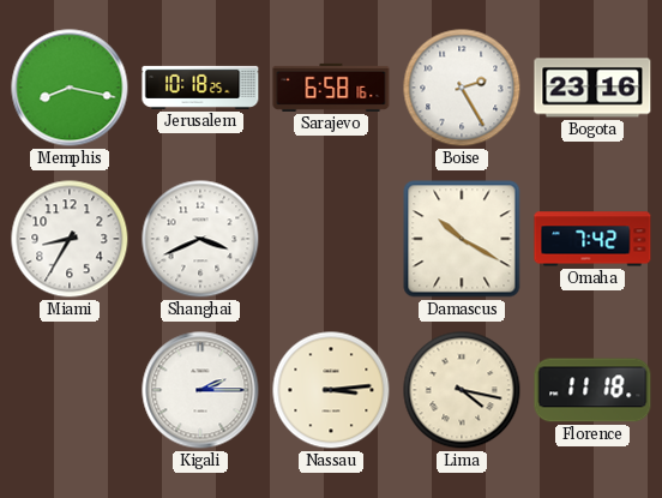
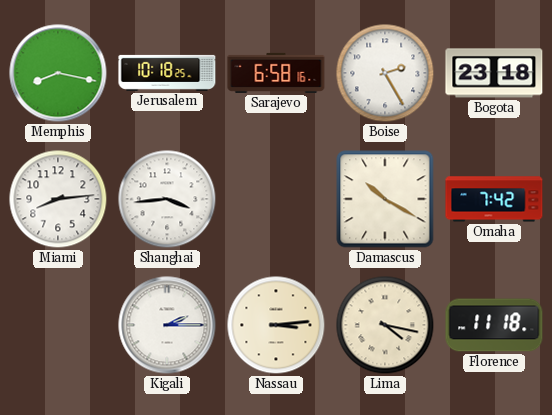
Bogota: 23:16 -> 23:18 (494, 73)
Miami: 8:35 -> 8:14 (58, 199)
Shanghai: 3:41 -> 3:44 (167, 199)
